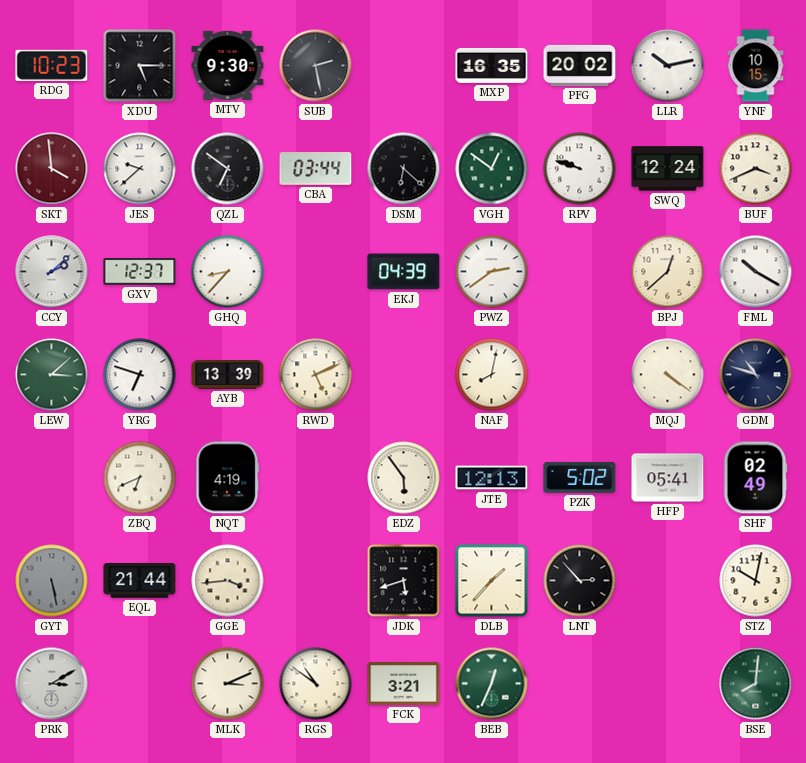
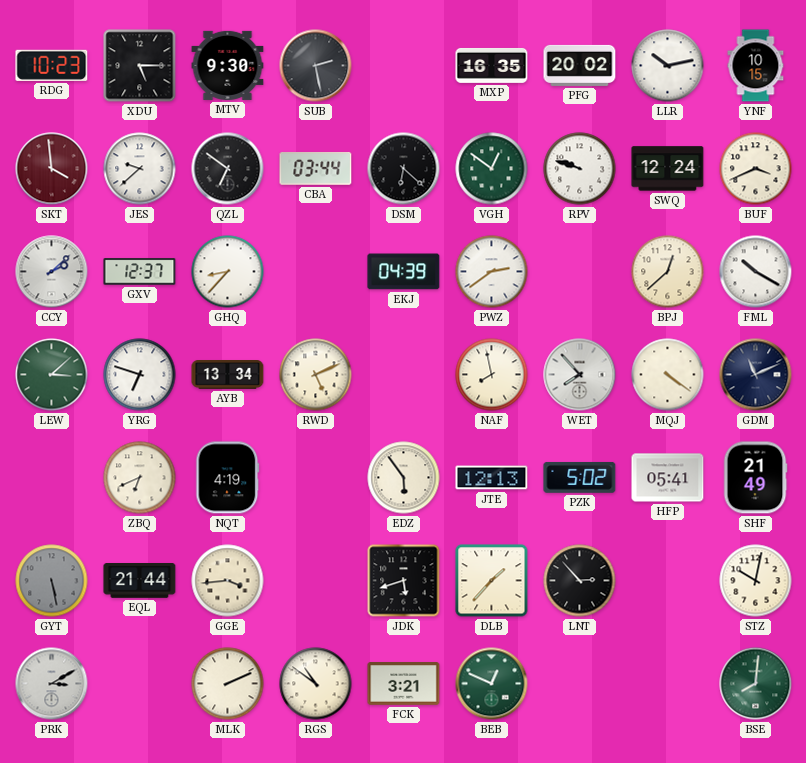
AYB: 13:39 -> 13:34 (228, 375)
NAF: 8:02 -> 7:58 (492, 375)
WET: none -> 7:53 (580, 375)
GDM: 10:48 -> 11:11 (756, 375)
SHF: 02:49 -> 21:49 (755, 478)
MLK: 3:11 -> 2:11 (228, 684)
BEB: 12:34 -> 12:49 (492, 684)
